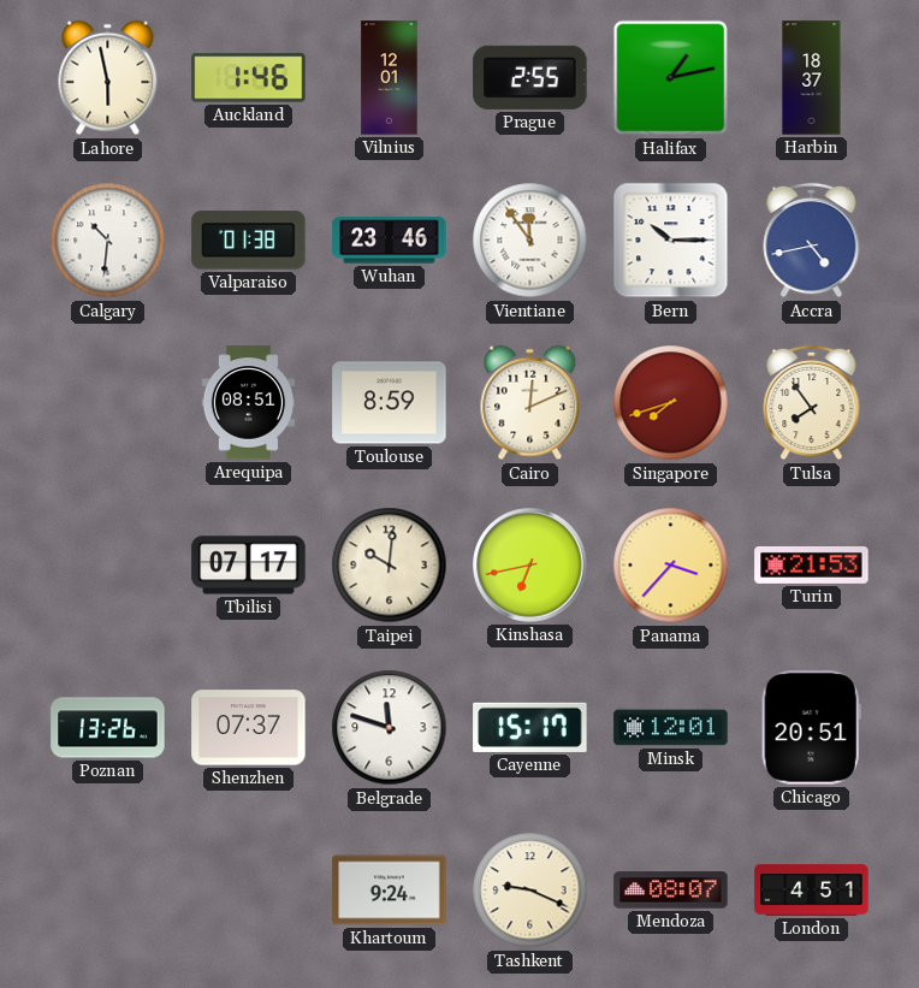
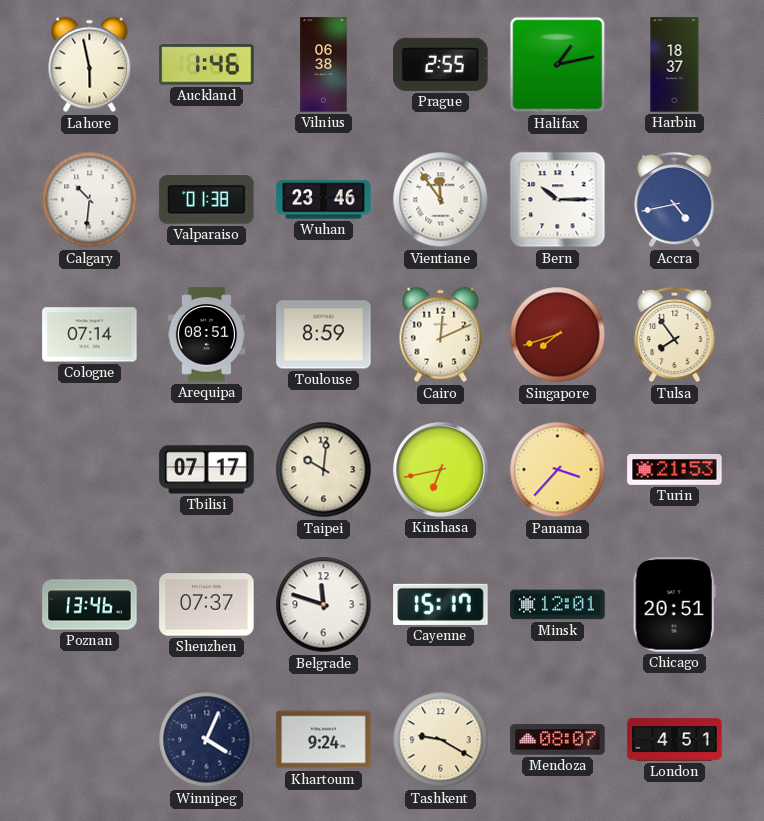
Vilnius: 12:01 -> 06:38 (324, 65)
Cologne: none -> 07:14 (90, 335)
Poznan: 13:26 -> 13:46 (90, 605)
Winnipeg: none -> 4:04 (207, 740)
Tashkent: 9:19 -> 9:20 (441, 740)
